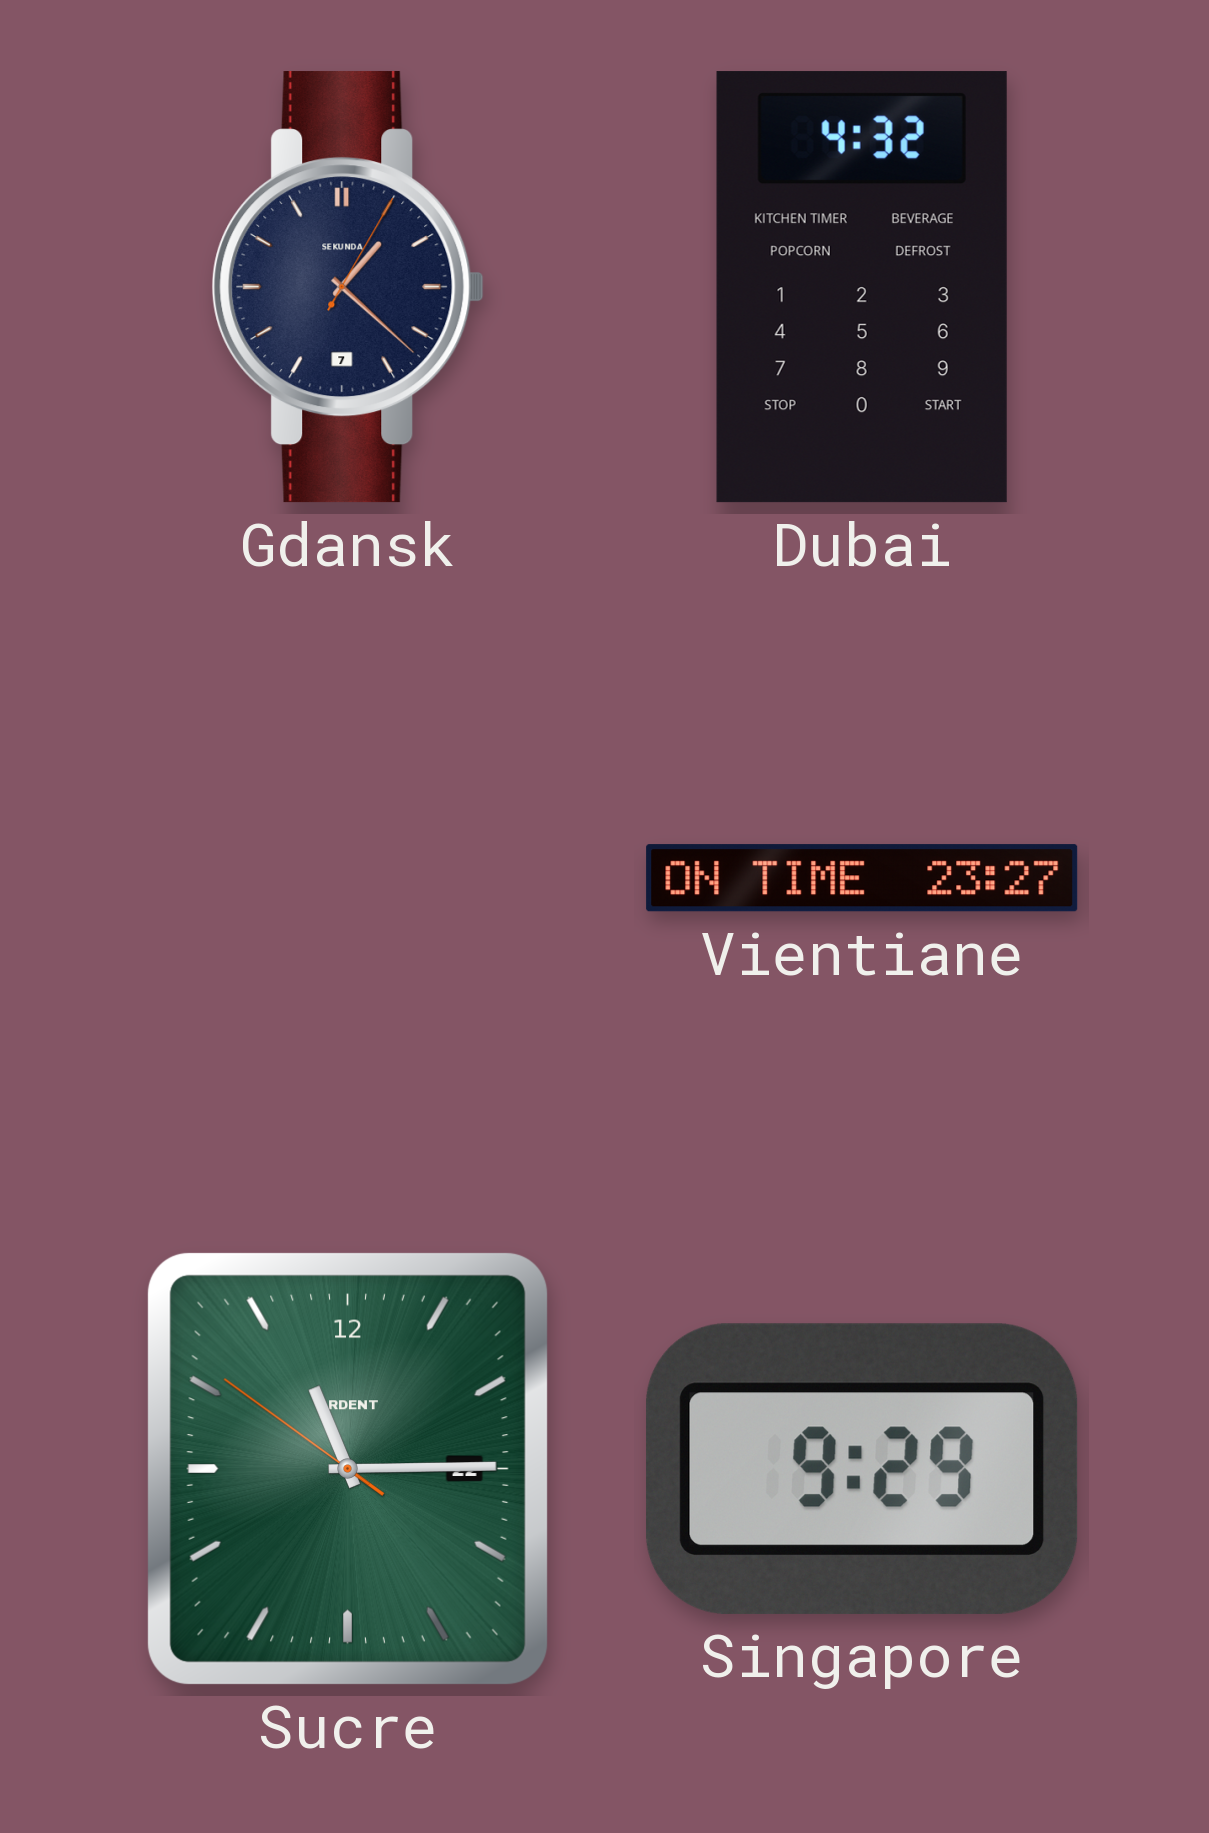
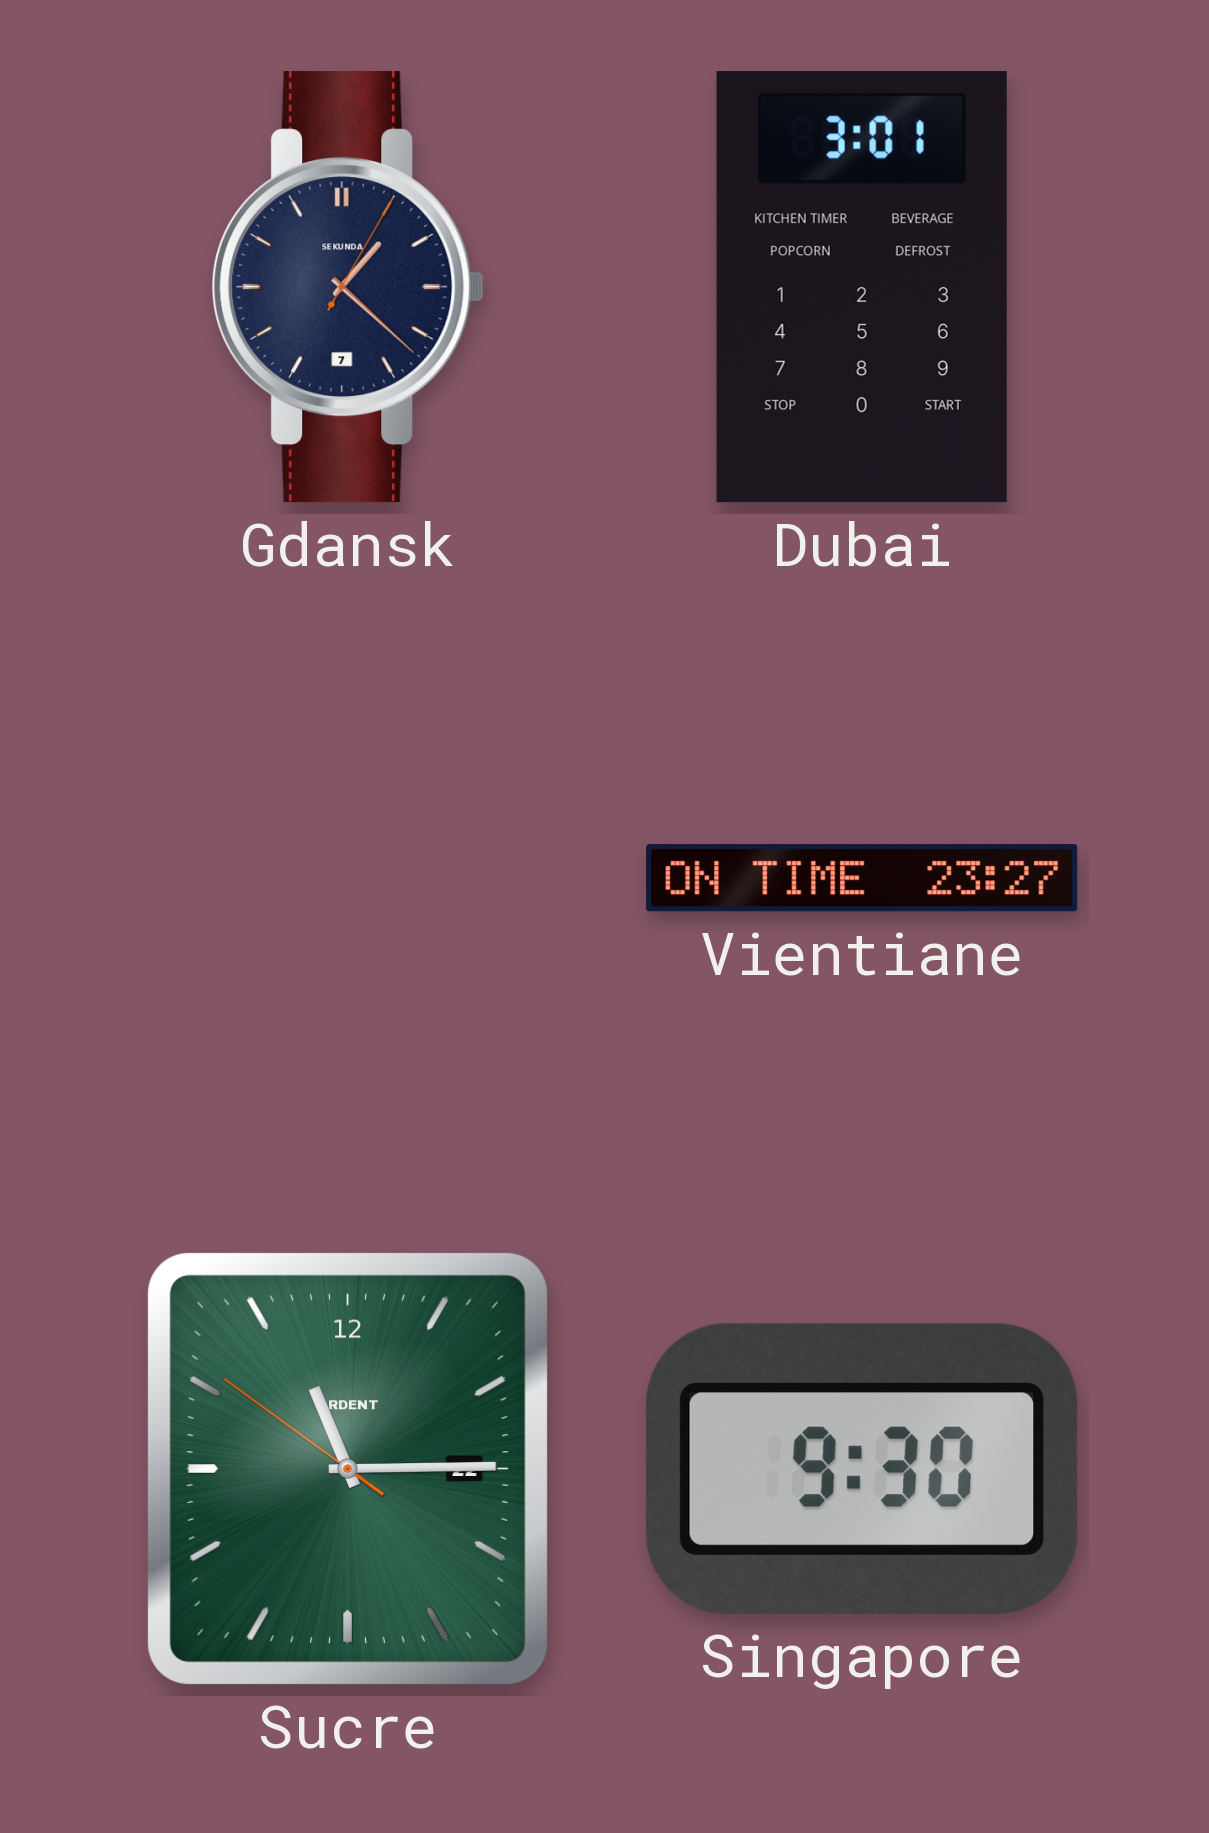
Dubai: 4:32 -> 3:01 (862, 287)
Singapore: 9:29 -> 9:30 (862, 1469)
